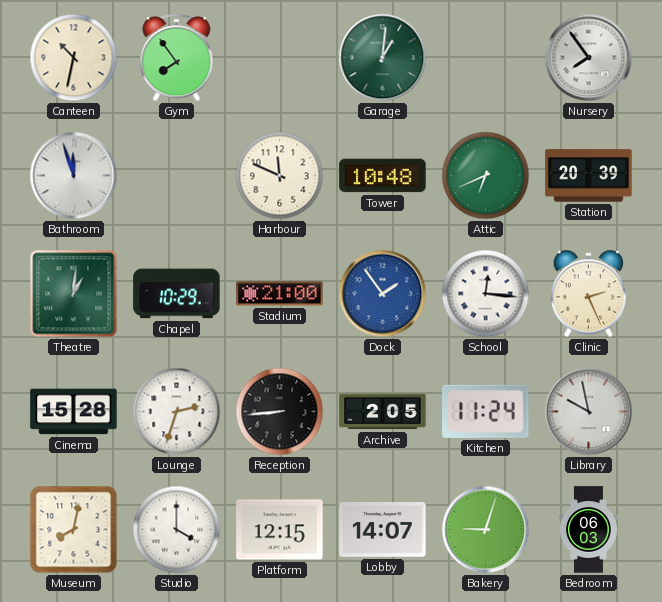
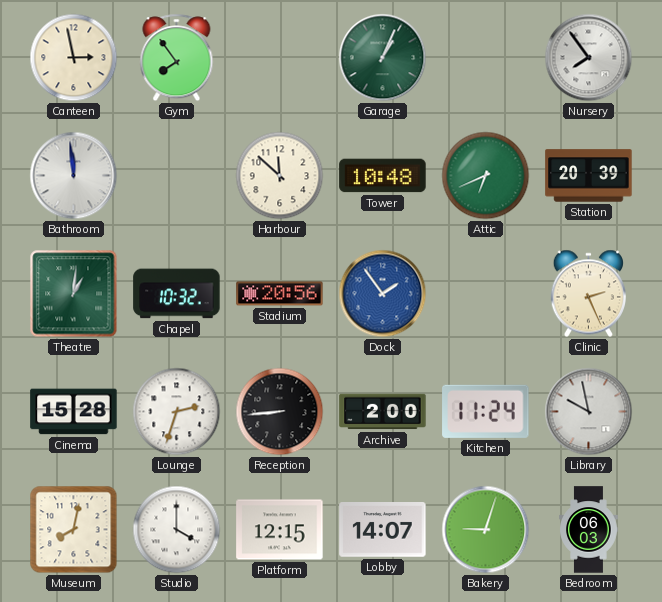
Canteen: 10:32 -> 2:58 (74, 58)
Garage: 1:01 -> 1:04 (383, 58)
Bathroom: 11:57 -> 11:59 (74, 176)
Harbour: 11:49 -> 11:52 (280, 176)
Chapel: 10:29 -> 10:32 (177, 294)
Stadium: 21:00 -> 20:56 (280, 294)
School: 12:16 -> none (486, 294)
Archive: 2:05 -> 2:00 (383, 412)
